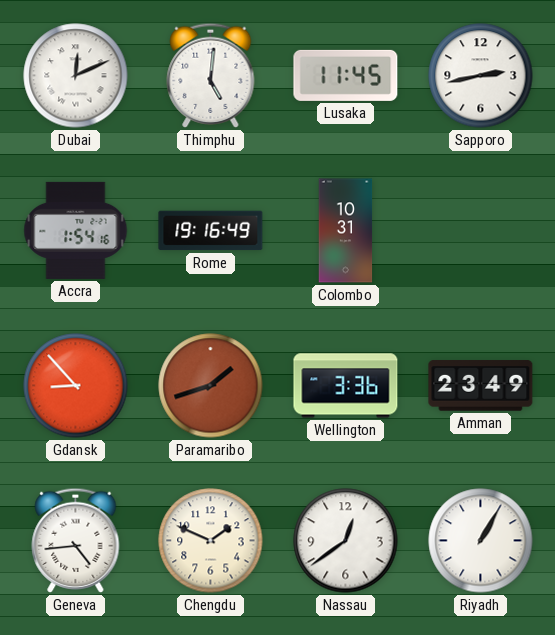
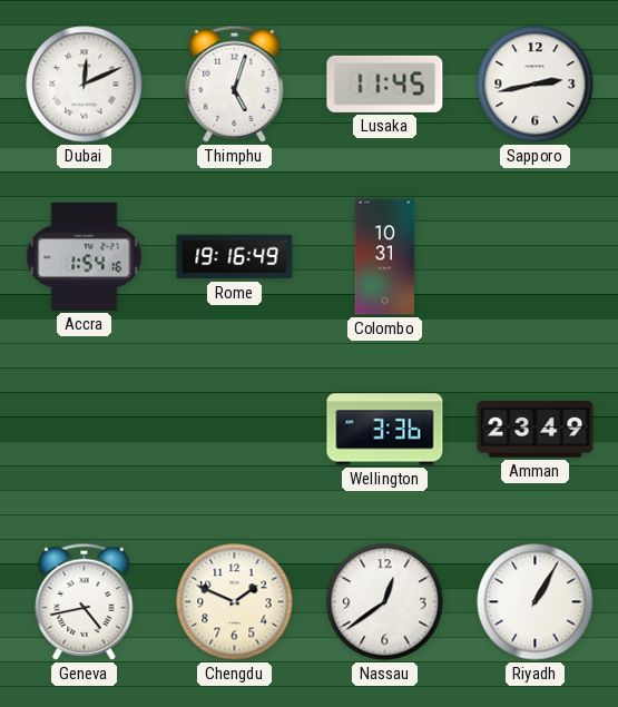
Thimphu: 5:01 -> 5:03 (235, 84)
Gdansk: 8:53 -> none (76, 386)
Paramaribo: 1:42 -> none (211, 386)
Geneva: 4:44 -> 4:43 (85, 601)
